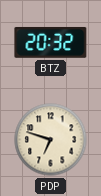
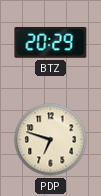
BTZ: 20:32 -> 20:29 (51, 42)
